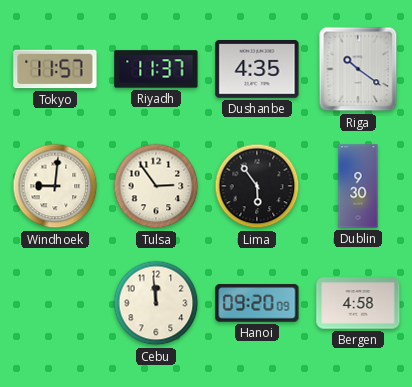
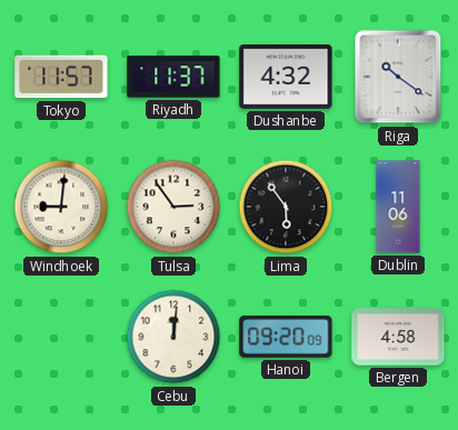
Dushanbe: 4:35 -> 4:32 (286, 78)
Dublin: 9:30 -> 11:06 (398, 207)
Cebu: 11:59 -> 12:01 (173, 337)
